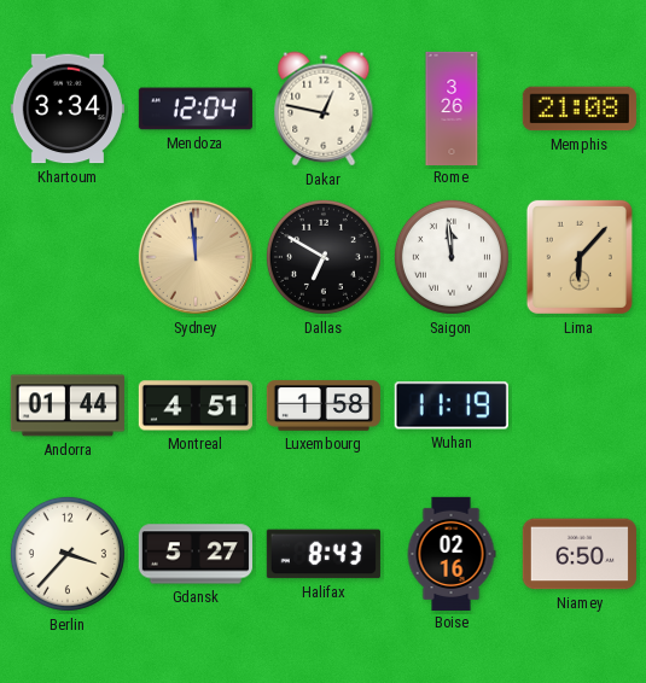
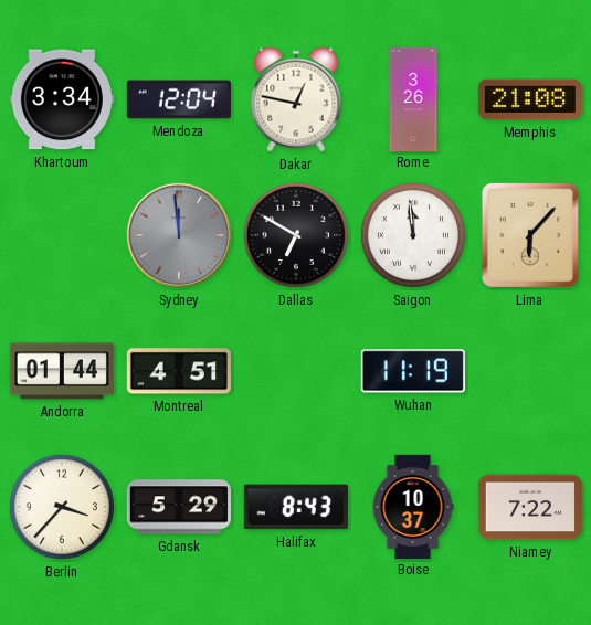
Sydney dial: champagne -> grey (179, 235)
Luxembourg: 1:58 -> none (324, 405)
Gdansk: 5:27 -> 5:29 (179, 507)
Boise: 02:16 -> 10:37 (413, 506)
Niamey: 6:50 -> 7:22 (530, 507)
